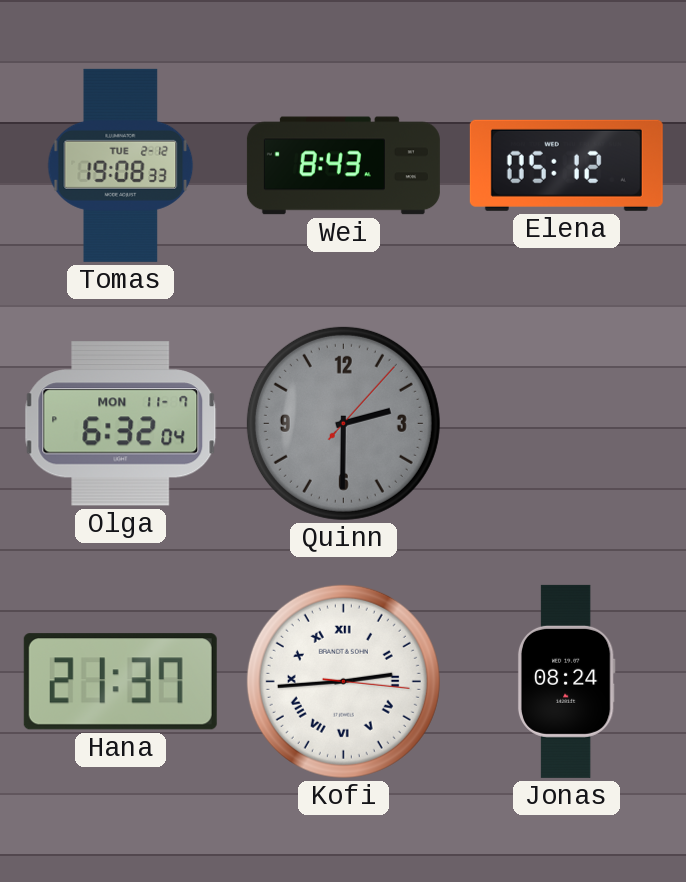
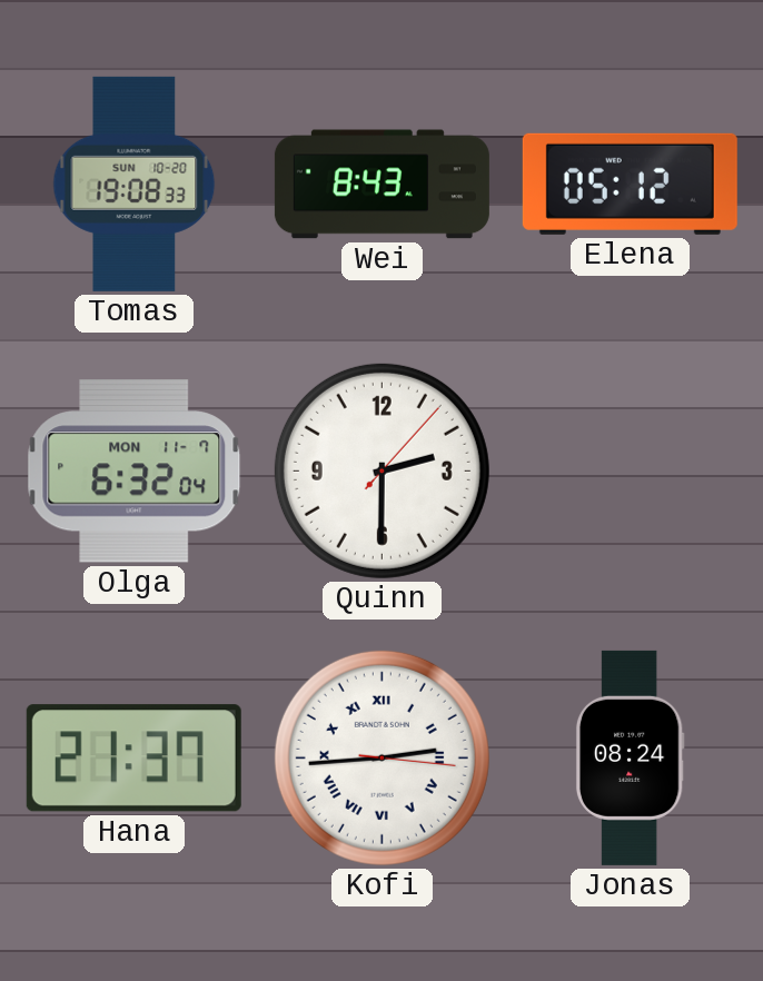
Tomas date: TUE 2-12 -> SUN 10-20 (135, 184)
Quinn dial: grey -> white (381, 470)
